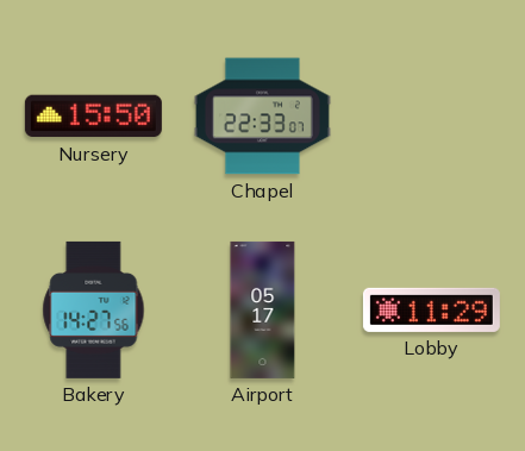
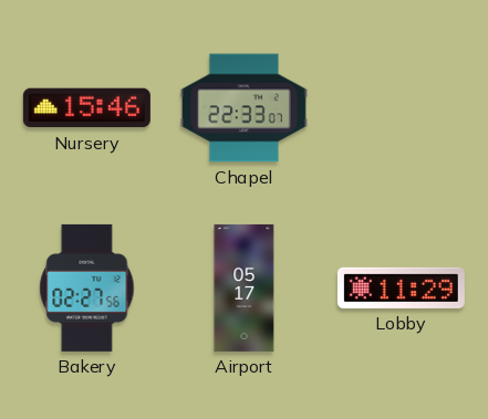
Nursery: 15:50 -> 15:46 (86, 108)
Bakery: 14:27 -> 02:27 (87, 287)
